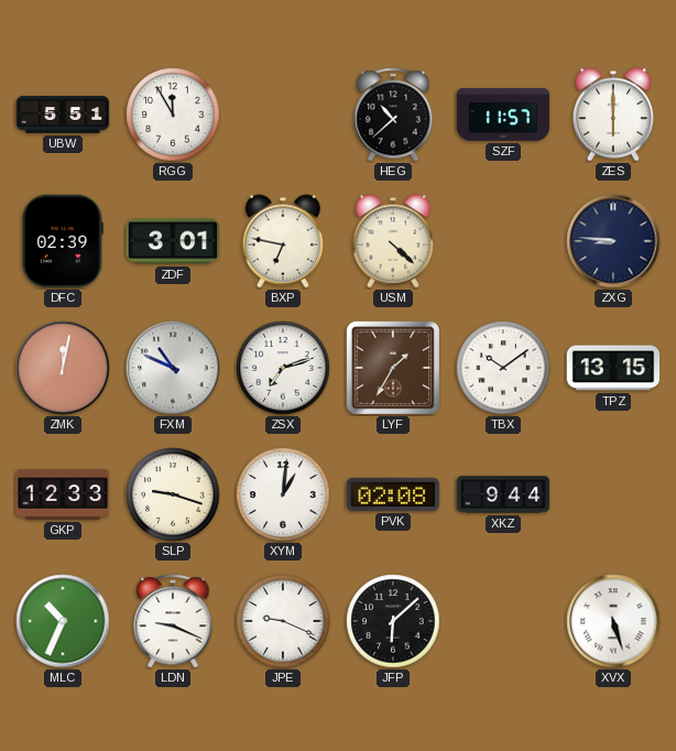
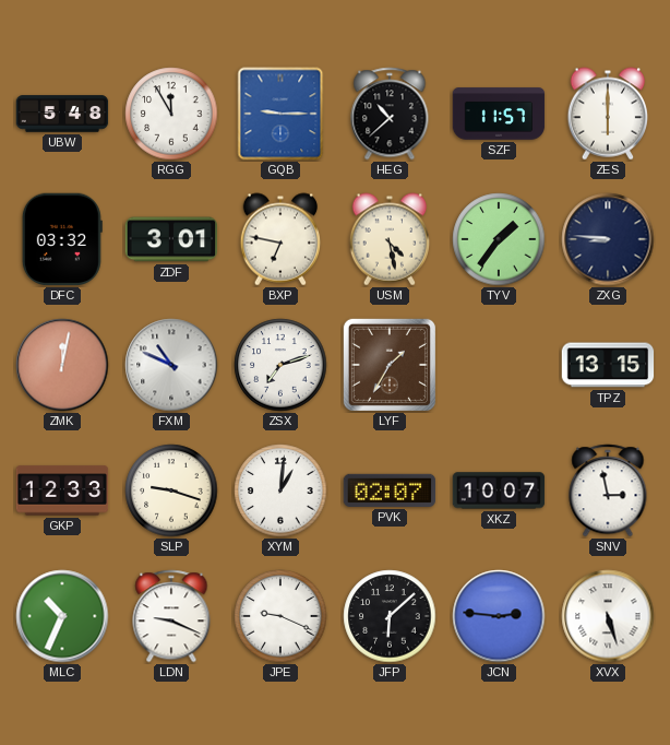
UBW: 5:51 -> 5:48 (62, 114)
GQB: none -> 9:15 (280, 114)
DFC: 02:39 -> 03:32 (62, 239)
USM: 4:22 -> 4:28 (390, 239)
TYV: none -> 1:36 (499, 239)
TBX: 10:09 -> none (503, 368)
PVK: 02:08 -> 02:07 (390, 490)
XKZ: 9:44 -> 10:07 (499, 490)
SNV: none -> 2:58 (608, 490)
JCN: none -> 2:46 (499, 616)
